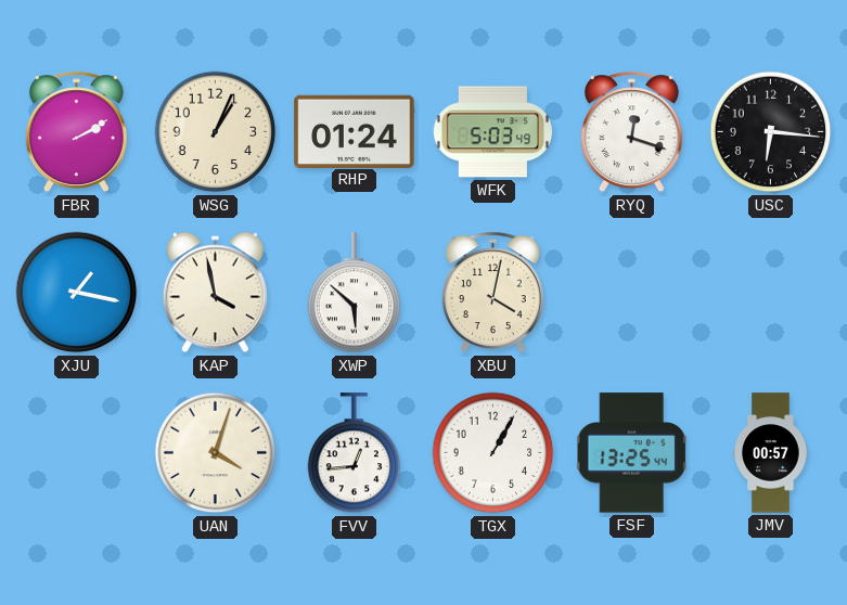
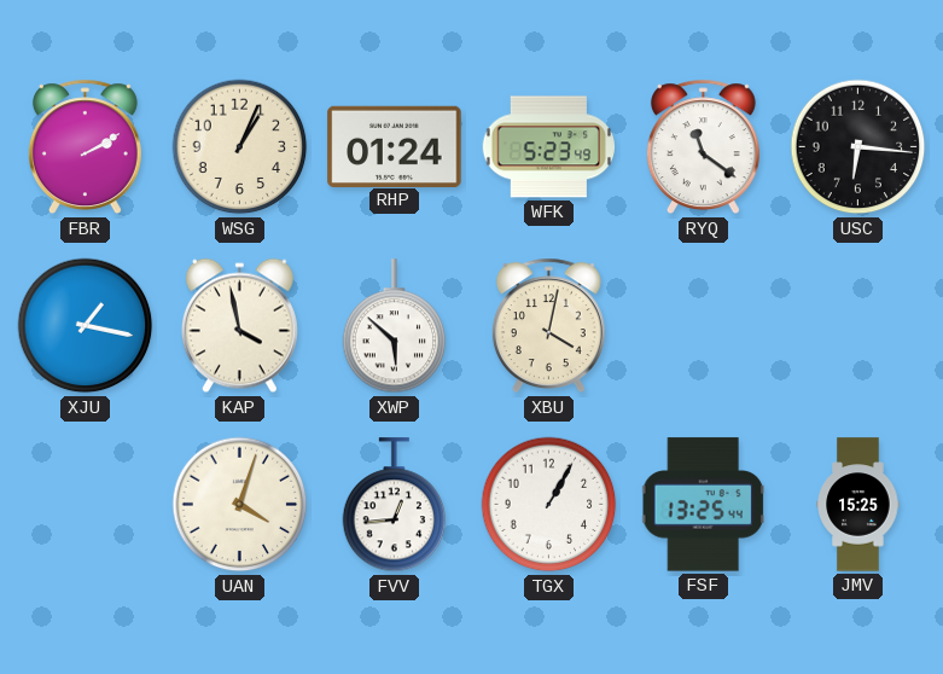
WFK: 5:03 -> 5:23 (548, 147)
RYQ: 12:18 -> 11:21 (703, 147)
JMV: 00:57 -> 15:25 (858, 505)
